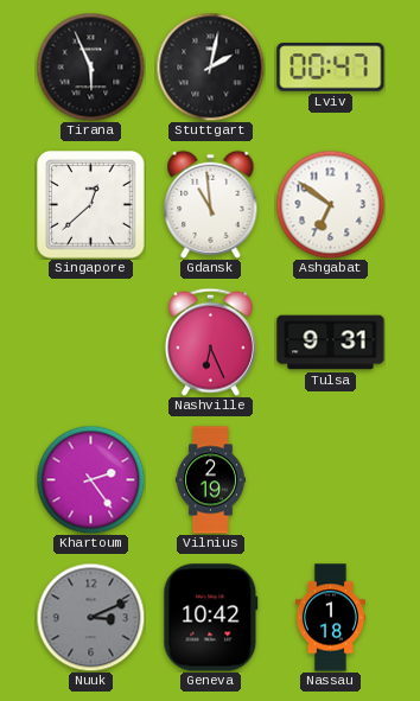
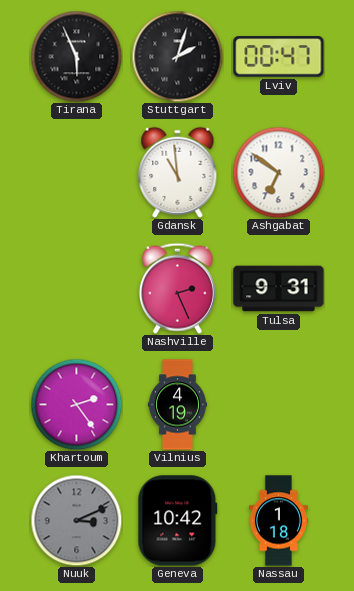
Stuttgart: 2:02 -> 2:03 (177, 56)
Singapore: 12:38 -> none (91, 205)
Nashville: 6:26 -> 2:26 (177, 288)
Vilnius: 2:19 -> 4:19 (177, 405)
